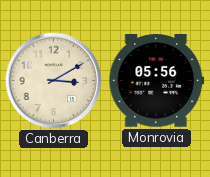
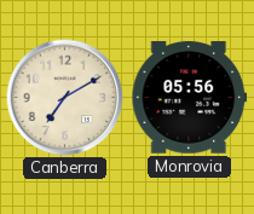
Canberra: 3:10 -> 7:10 (65, 98)
